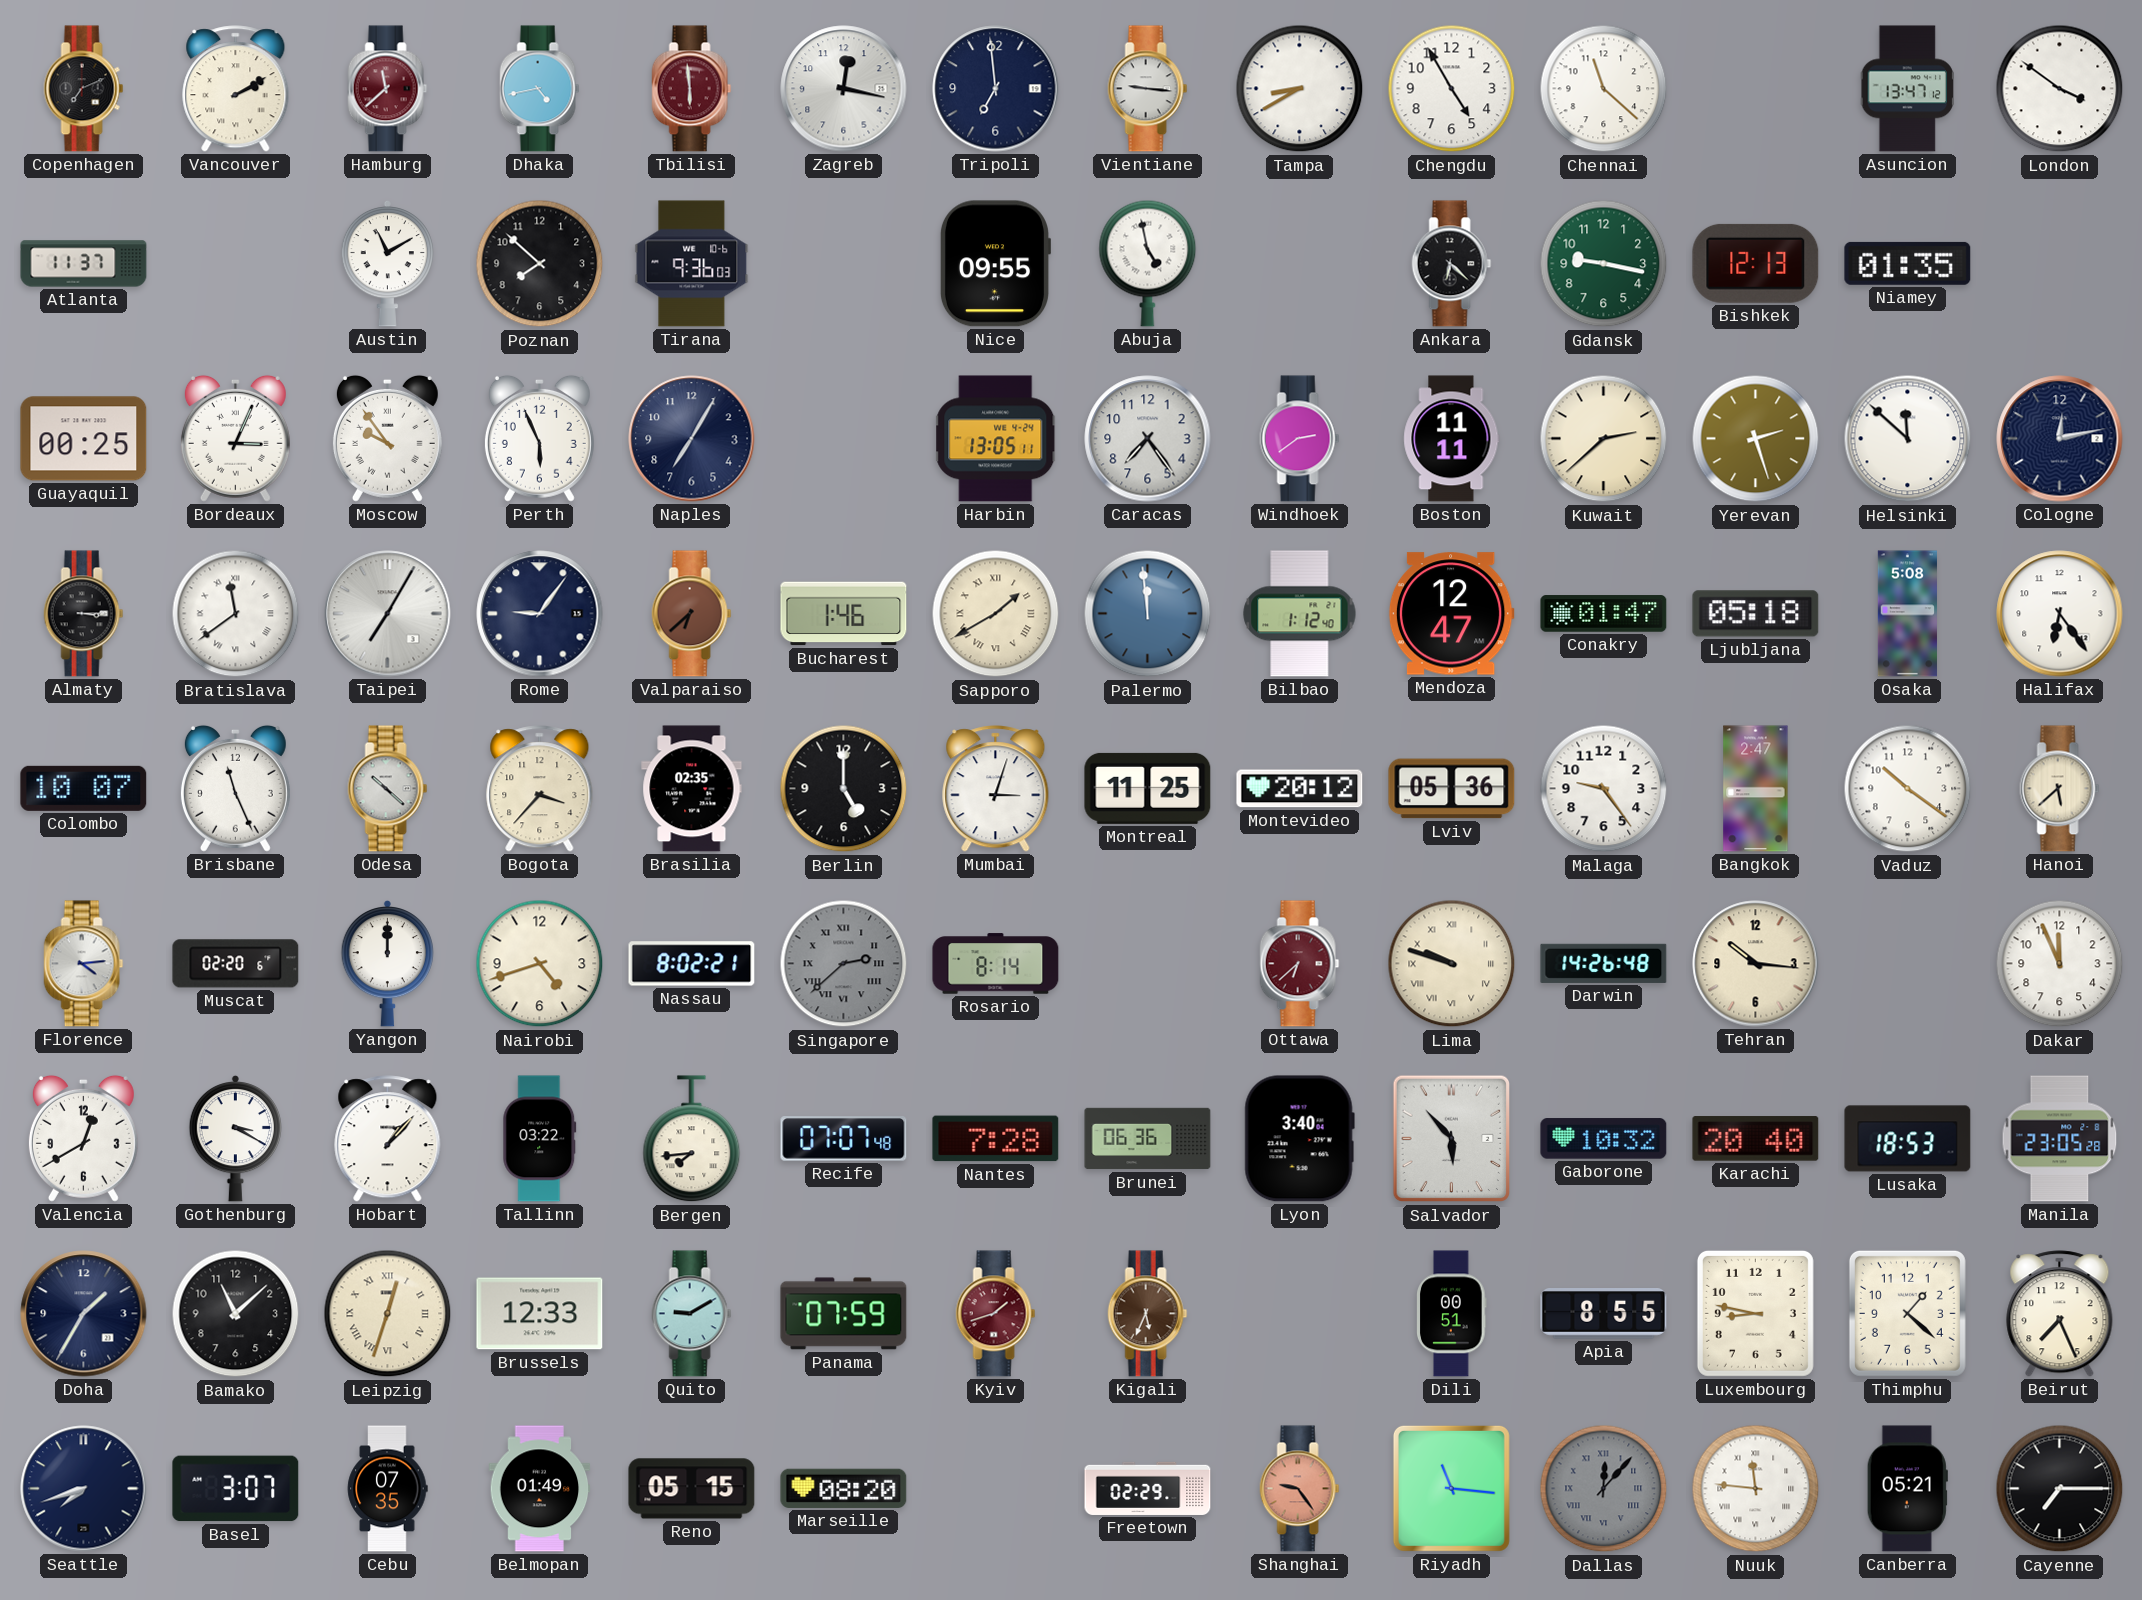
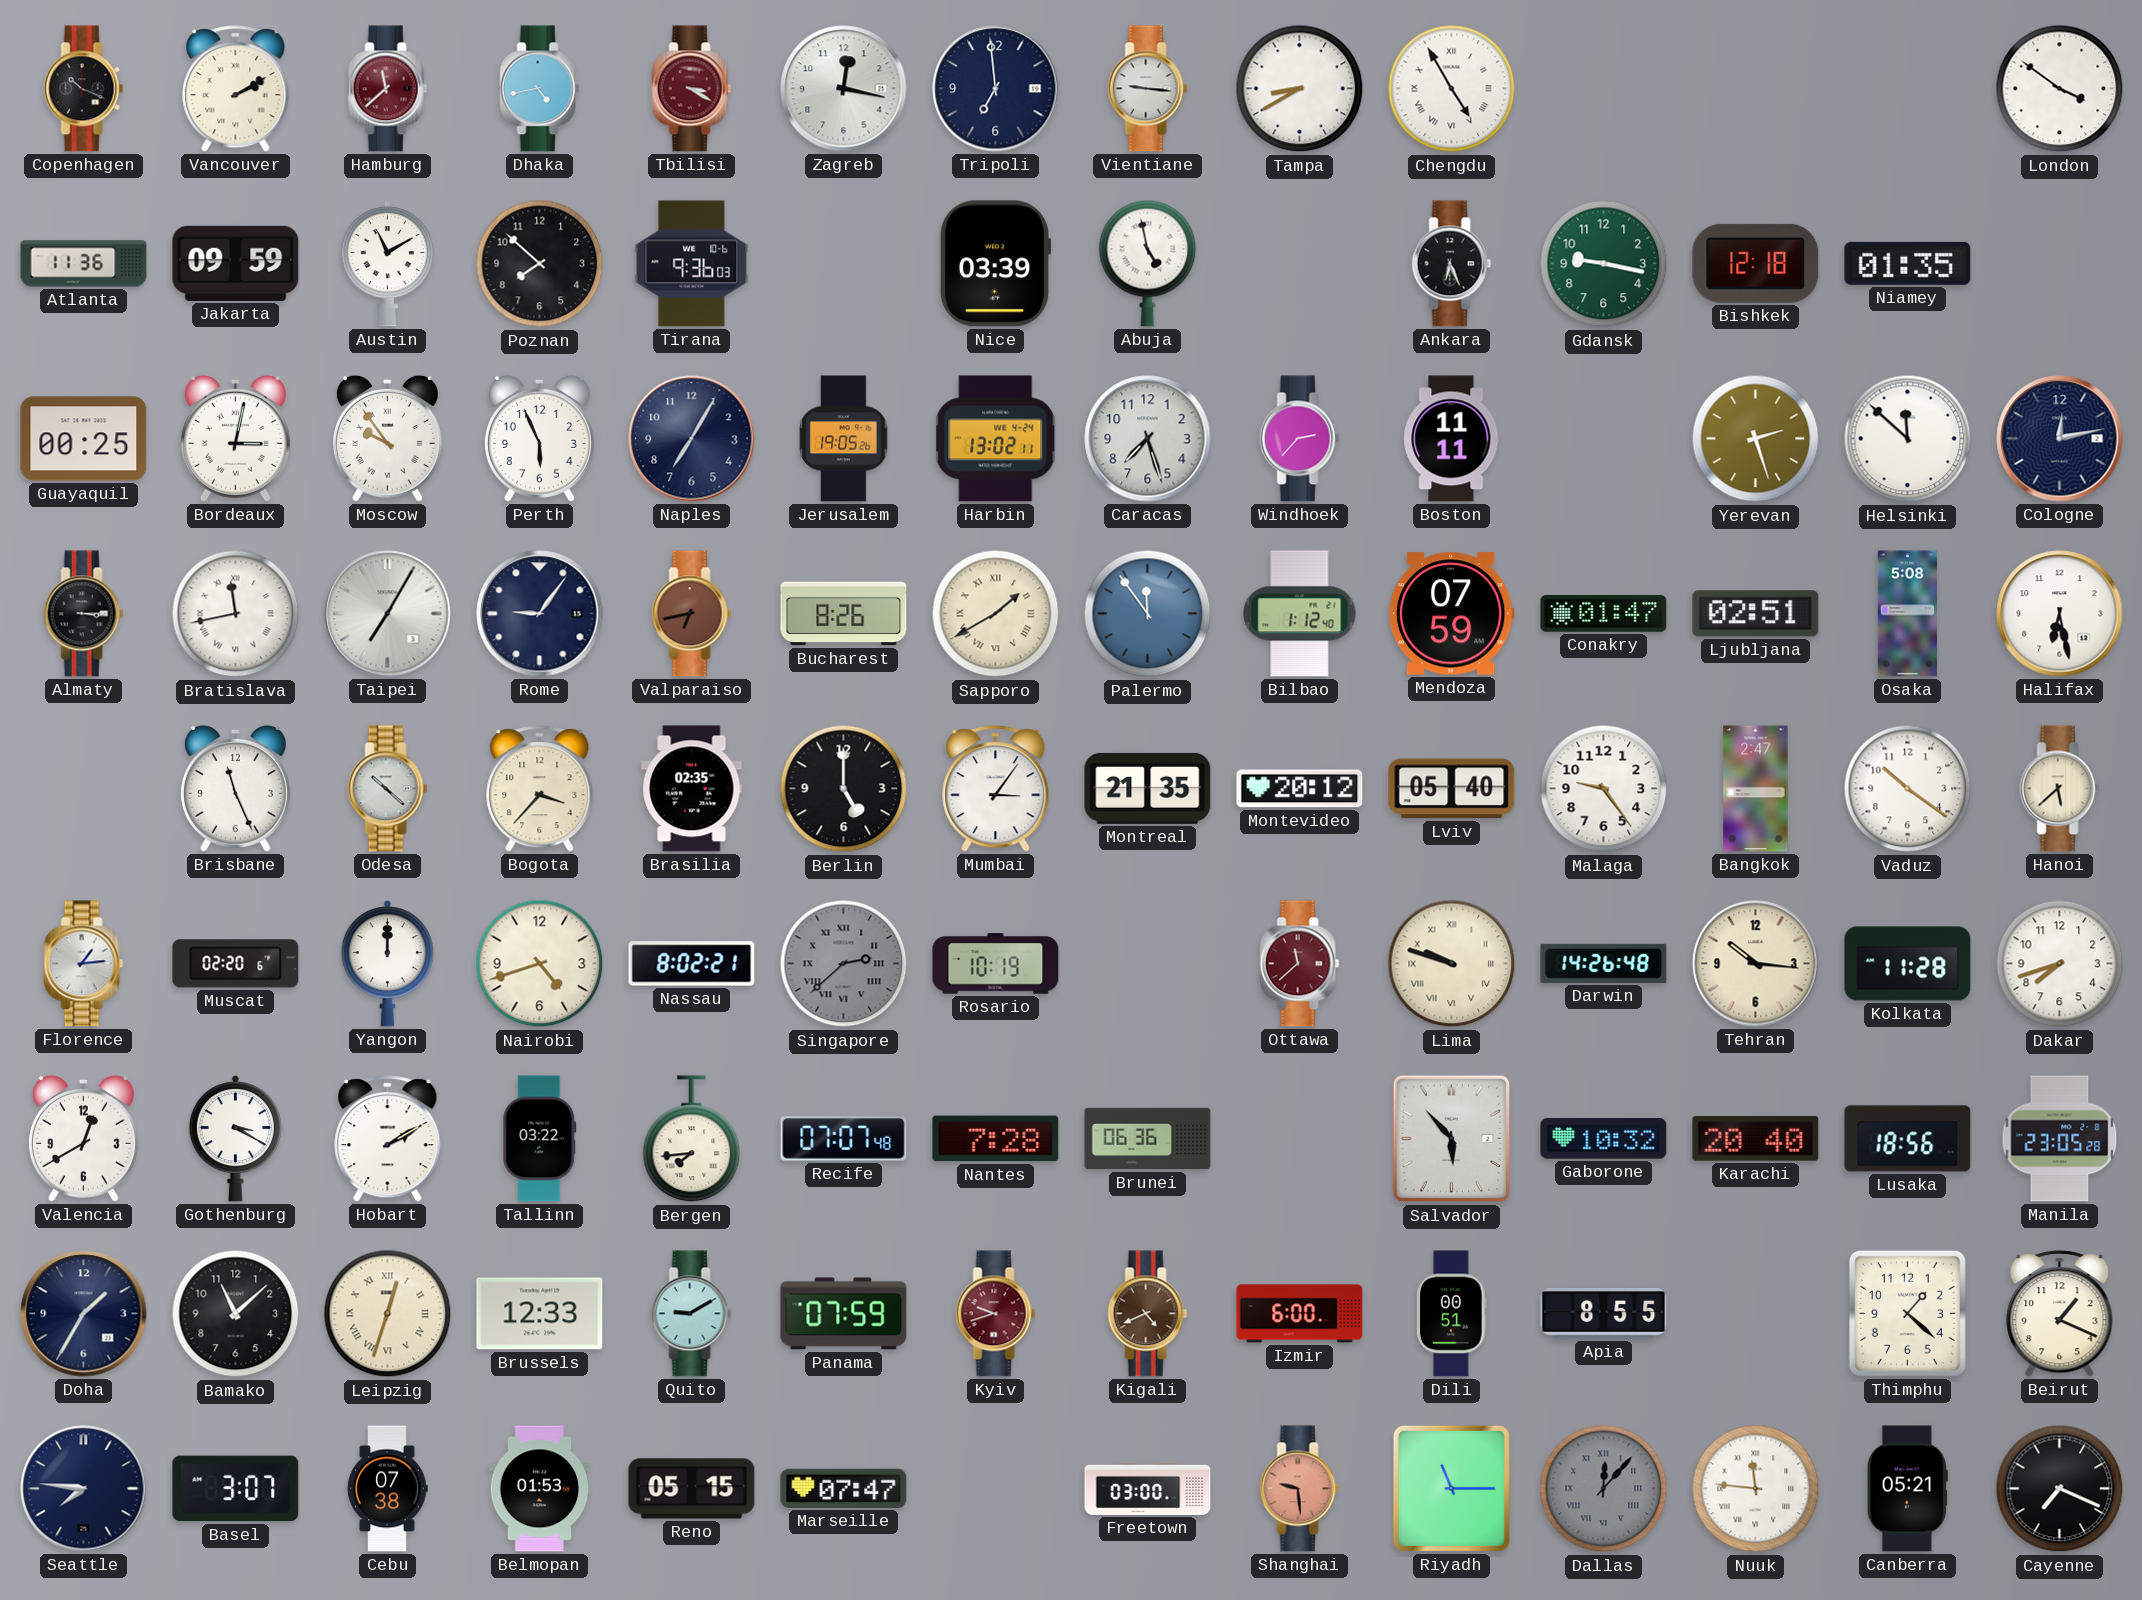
Copenhagen: 7:11 -> 10:19 (84, 89)
Tbilisi: 5:59 -> 3:20 (692, 89)
Chengdu numerals: Arabic -> Roman (1452, 89)
Chennai: 11:22 -> none (1604, 89)
Asuncion: 13:47 -> none (1907, 89)
Atlanta: 11:37 -> 11:36 (84, 264)
Jakarta: none -> 09:59 (236, 263)
Nice: 09:55 -> 03:39 (995, 264)
Ankara: 6:22 -> 6:26 (1452, 264)
Bishkek: 12:13 -> 12:18 (1756, 263)
Bordeaux: 3:04 -> 3:02 (235, 438)
Jerusalem: none -> 19:05 (844, 439)
Harbin: 13:05 -> 13:02 (996, 439)
Caracas: 7:24 -> 7:27 (1148, 439)
Windhoek: 2:39 -> 2:37 (1300, 439)
Kuwait: 2:38 -> none (1604, 439)
Bratislava: 11:39 -> 11:43 (236, 614)
Valparaiso: 6:38 -> 6:43 (692, 614)
Bucharest: 1:46 -> 8:26 (844, 614)
Palermo: 11:59 -> 11:54 (1148, 614)
Mendoza: 12:47 -> 07:59 (1451, 614)
Ljubljana: 05:18 -> 02:51 (1756, 614)
Halifax: 6:24 -> 6:28 (2060, 614)
Colombo: 10:07 -> none (84, 788)
Mumbai: 3:03 -> 3:06 (996, 789)
Montreal: 11:25 -> 21:35 (1148, 788)
Lviv: 05:36 -> 05:40 (1452, 789)
Florence: 4:14 -> 1:14 (84, 964)
Rosario: 8:14 -> 10:19 (996, 964)
Ottawa: 6:38 -> 11:38 (1300, 964)
Kolkata: none -> 11:28 (1908, 964)
Dakar: 11:56 -> 7:42 (2060, 964)
Hobart: 1:07 -> 2:10 (388, 1139)
Lyon: 3:40 -> none (1299, 1139)
Lusaka: 18:53 -> 18:56 (1908, 1139)
Kyiv: 1:42 -> 9:42 (996, 1314)
Kigali: 5:34 -> 4:41 (1148, 1314)
Izmir: none -> 6:00 (1300, 1314)
Luxembourg: 8:47 -> none (1755, 1313)
Beirut: 7:26 -> 1:19 (2060, 1314)
Seattle: 7:42 -> 7:46 (84, 1489)
Cebu: 07:35 -> 07:38 (387, 1489)
Belmopan: 01:49 -> 01:53 (540, 1489)
Marseille: 08:20 -> 07:47 (844, 1488)
Freetown: 02:29 -> 03:00 (1148, 1488)
Shanghai: 9:24 -> 9:29 (1300, 1489)
Riyadh: 11:16 -> 11:15 (1451, 1488)
Cayenne: 7:15 -> 7:19 (2060, 1489)
